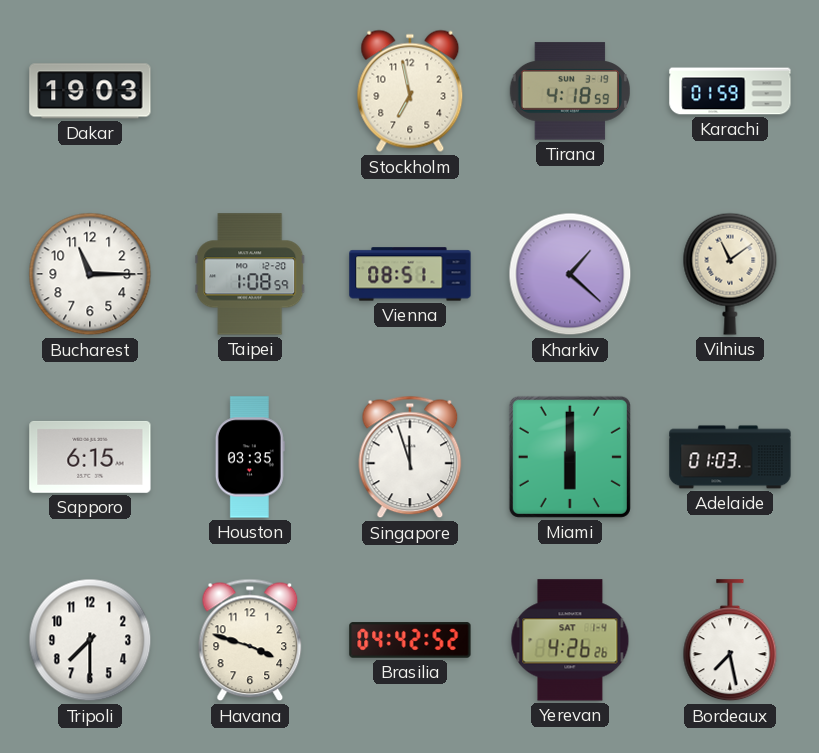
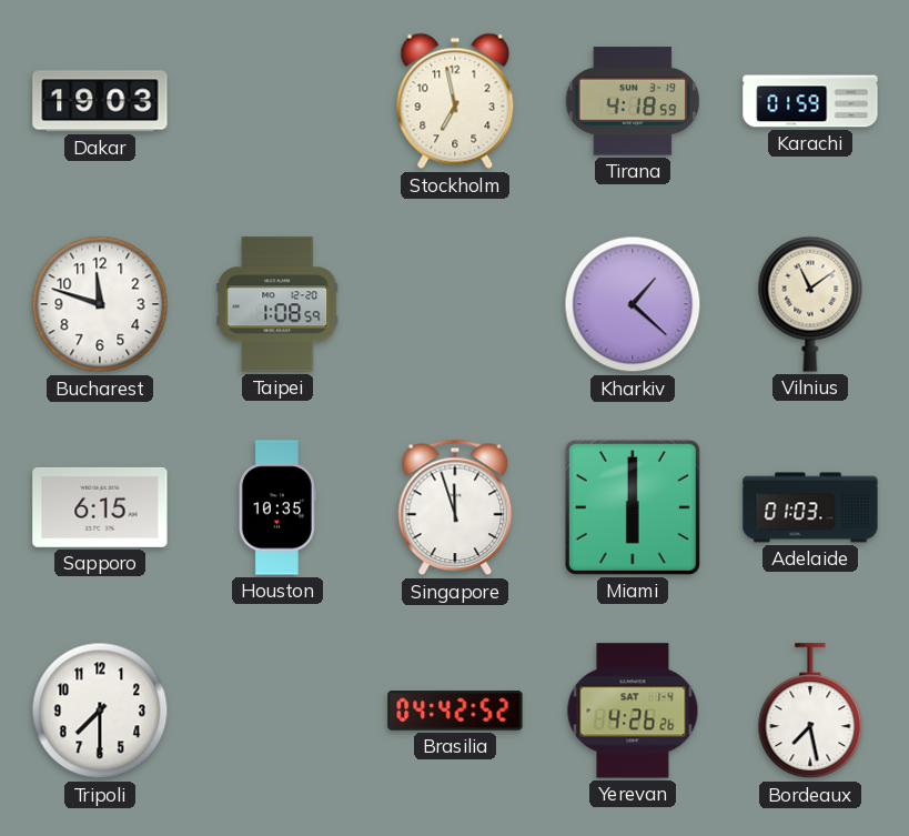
Bucharest: 11:15 -> 11:48 (100, 304)
Vienna: 08:51 -> none (410, 274)
Houston: 03:35 -> 10:35 (277, 507)
Havana: 3:48 -> none (250, 640)
